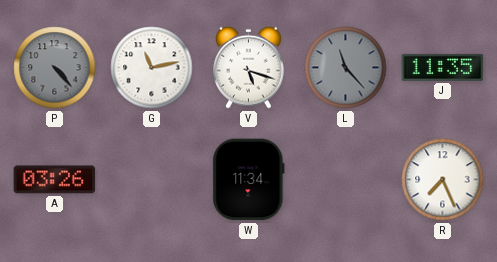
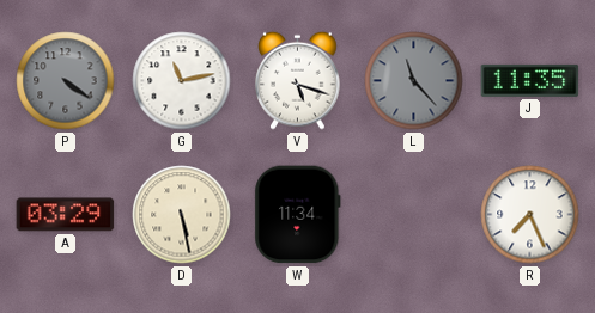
P: 4:23 -> 4:21 (66, 81)
A: 03:26 -> 03:29 (66, 215)
D: none -> 5:28 (182, 215)
